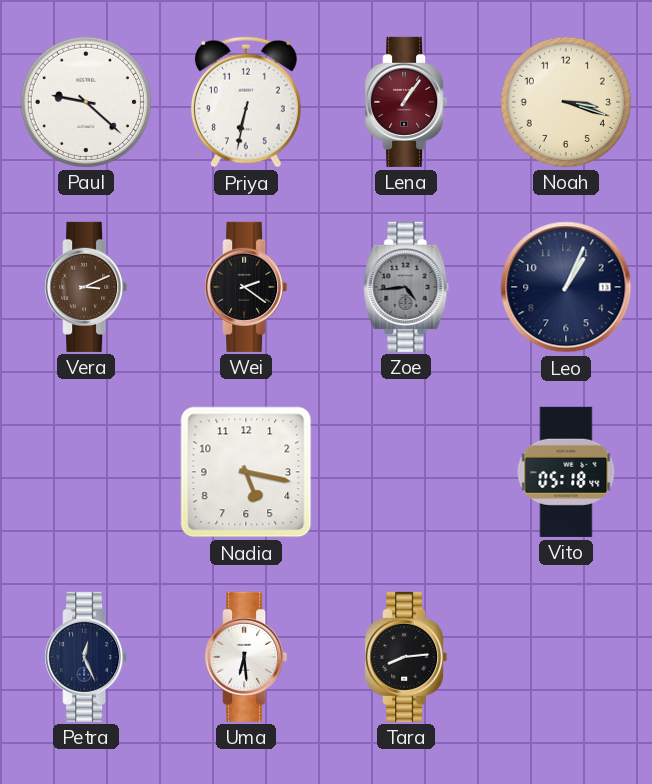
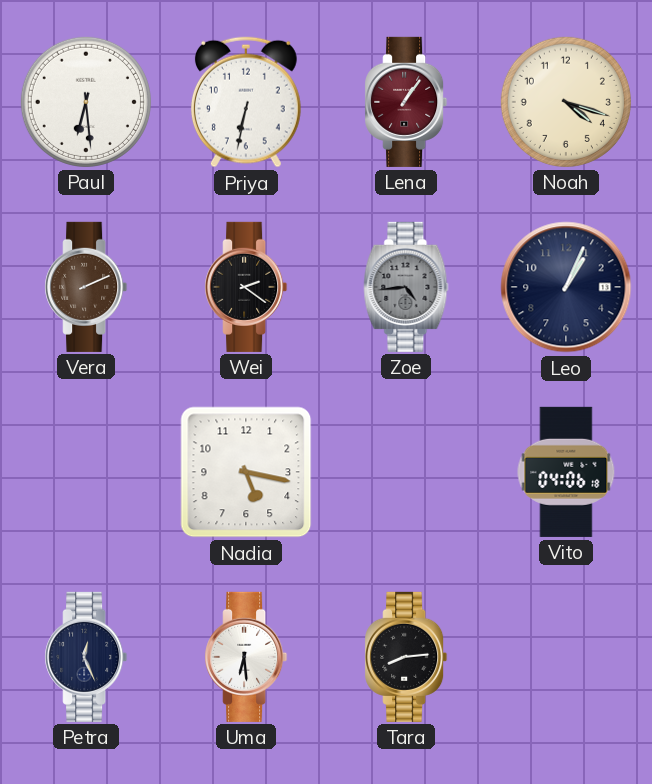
Paul: 9:22 -> 6:29 (86, 102)
Noah: 3:18 -> 4:18 (566, 102)
Vera: 3:11 -> 2:11 (86, 287)
Vito: 05:18 -> 04:06 (566, 472)
